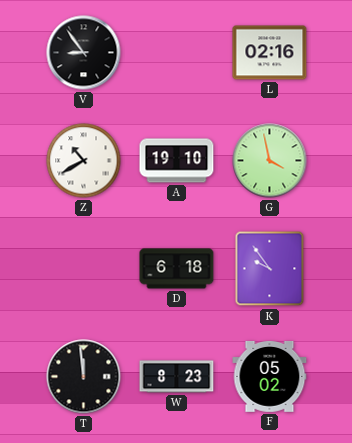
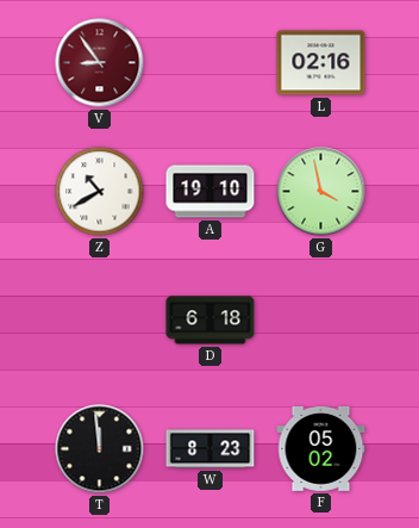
V dial: black -> burgundy (100, 63)
K: 9:54 -> none (270, 269)
